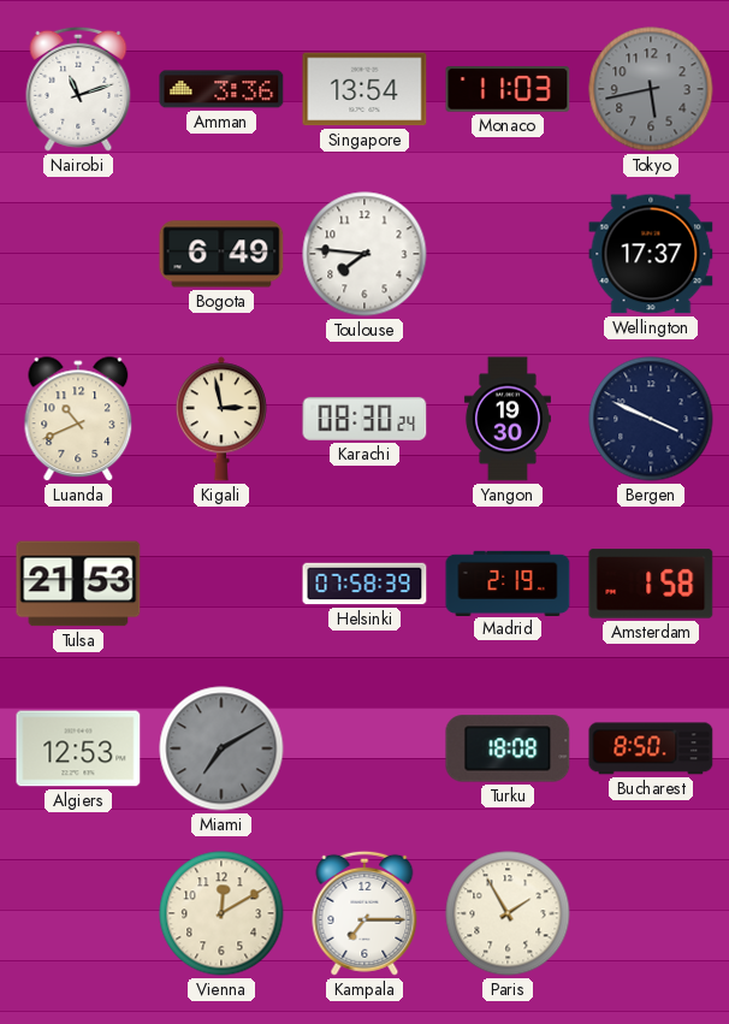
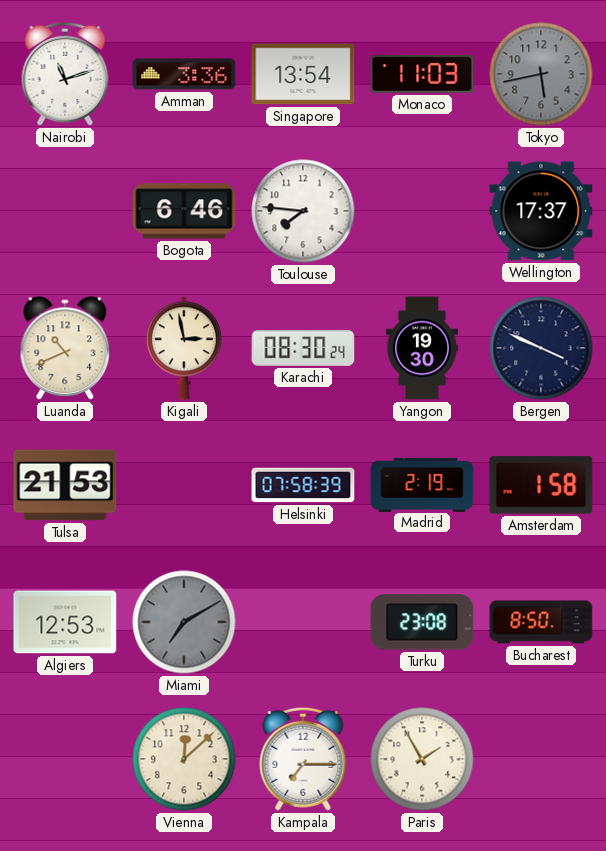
Bogota: 6:49 -> 6:46 (184, 211)
Turku: 18:08 -> 23:08 (422, 622)
Vienna: 12:10 -> 12:08 (184, 759)
